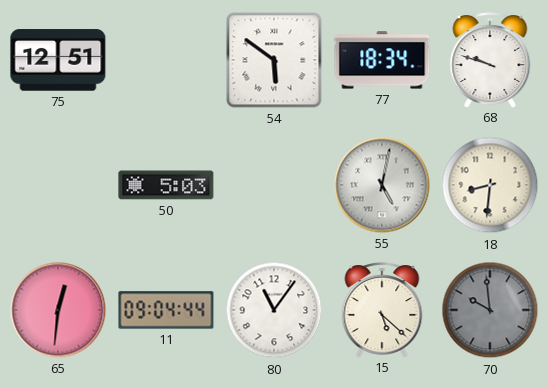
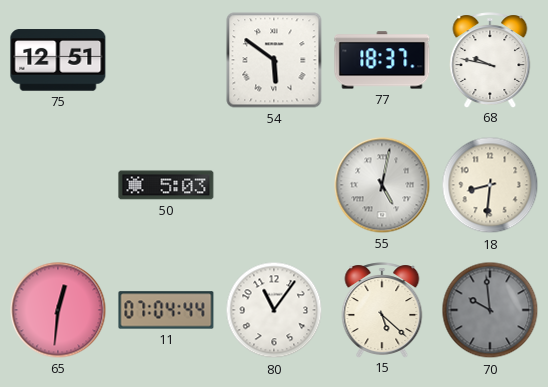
77: 18:34 -> 18:37 (382, 60)
68: 9:48 -> 9:47 (490, 60)
11: 09:04 -> 07:04 (166, 310)
